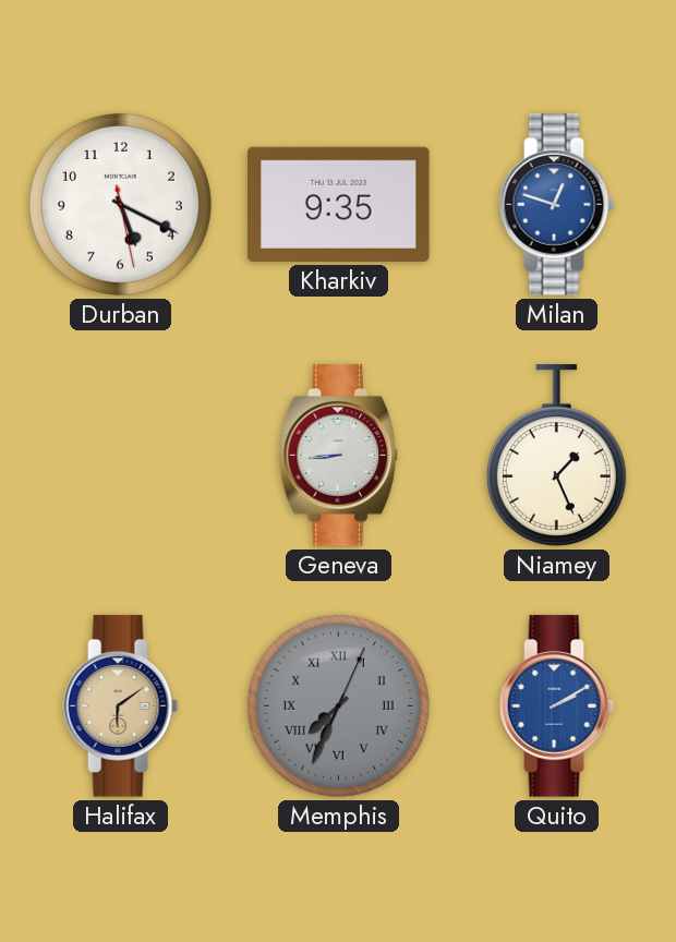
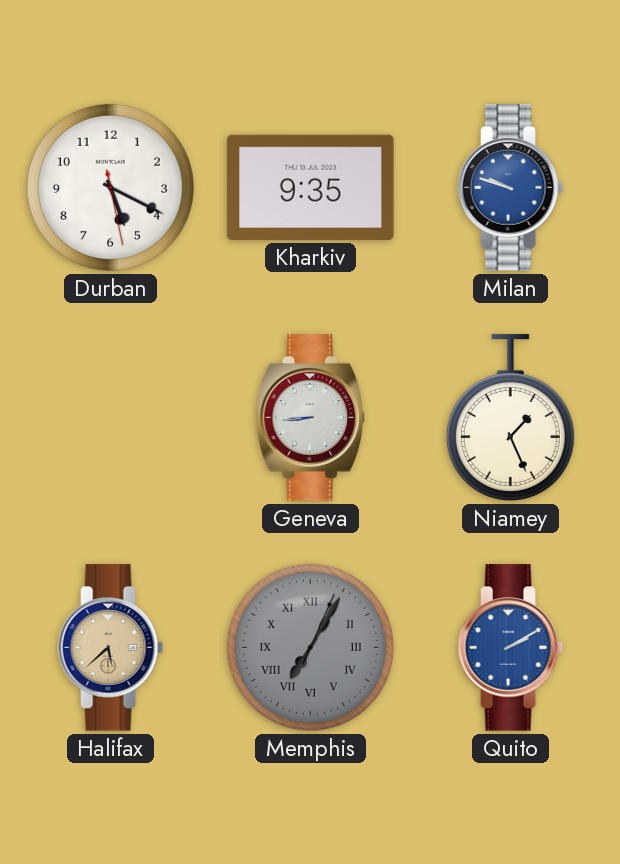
Milan: 12:48 -> 9:48 (511, 188)
Halifax: 6:09 -> 5:38 (111, 648)
Memphis: 7:34 -> 7:05 (310, 647)
